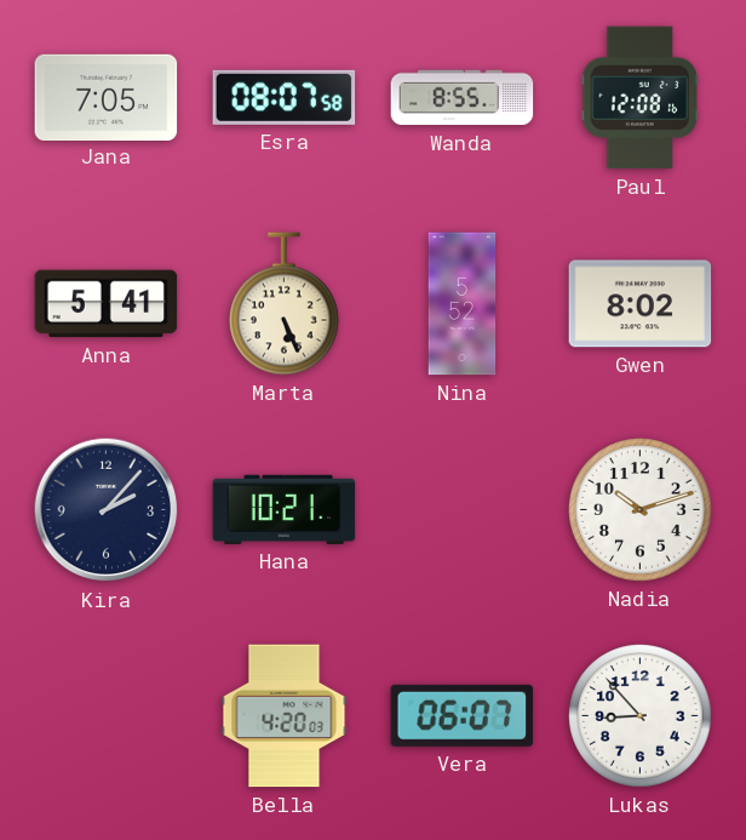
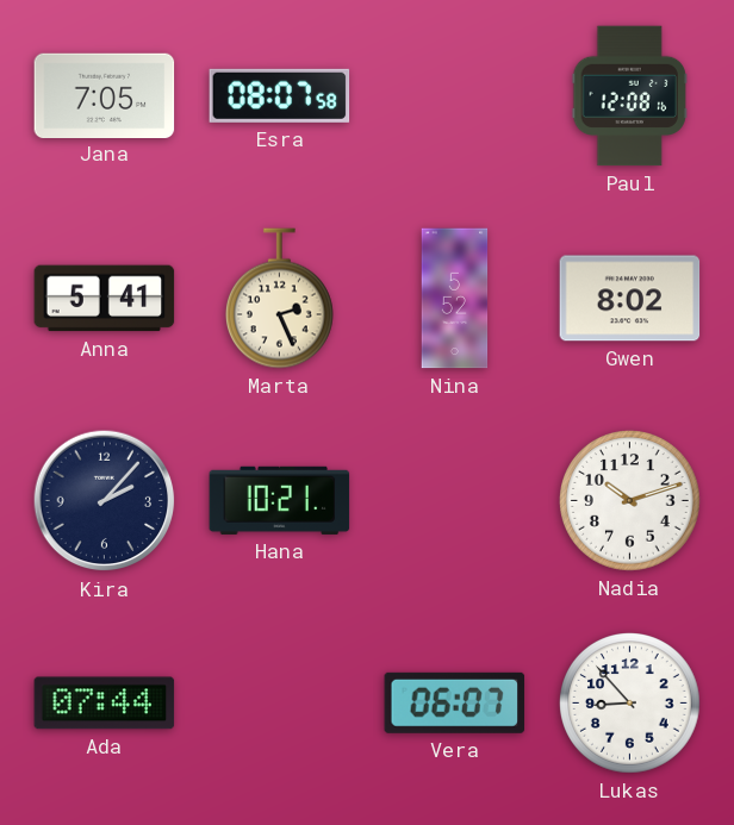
Wanda: 8:55 -> none (463, 98)
Marta: 5:26 -> 2:26 (279, 299)
Ada: none -> 07:44 (105, 704)
Bella: 4:20 -> none (285, 716)
